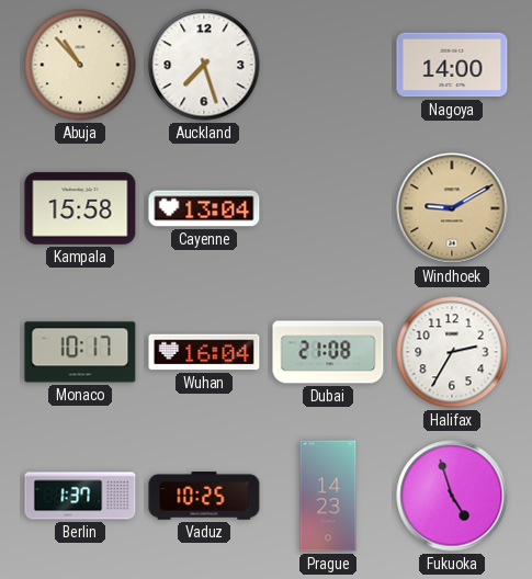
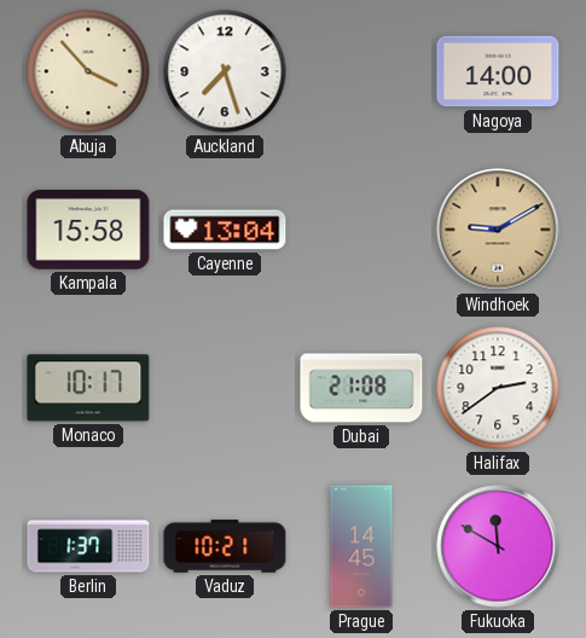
Abuja: 10:53 -> 3:53 (88, 71)
Wuhan: 16:04 -> none (204, 352)
Halifax: 2:35 -> 2:39 (498, 388)
Vaduz: 10:25 -> 10:21 (225, 546)
Prague: 14:23 -> 14:45 (361, 546)
Fukuoka: 4:57 -> 11:50 (498, 546)
